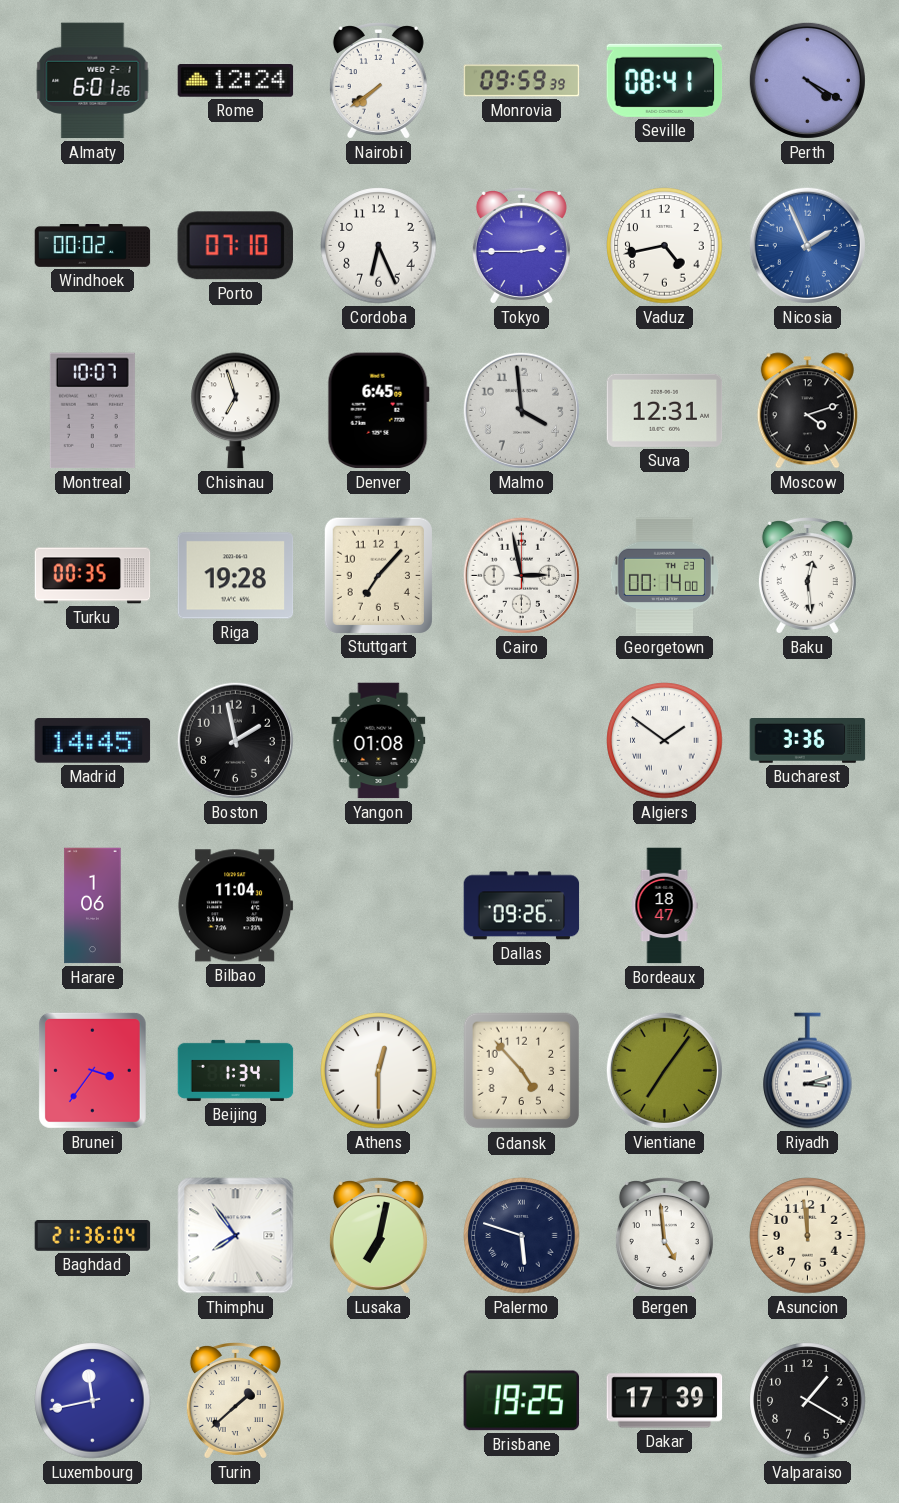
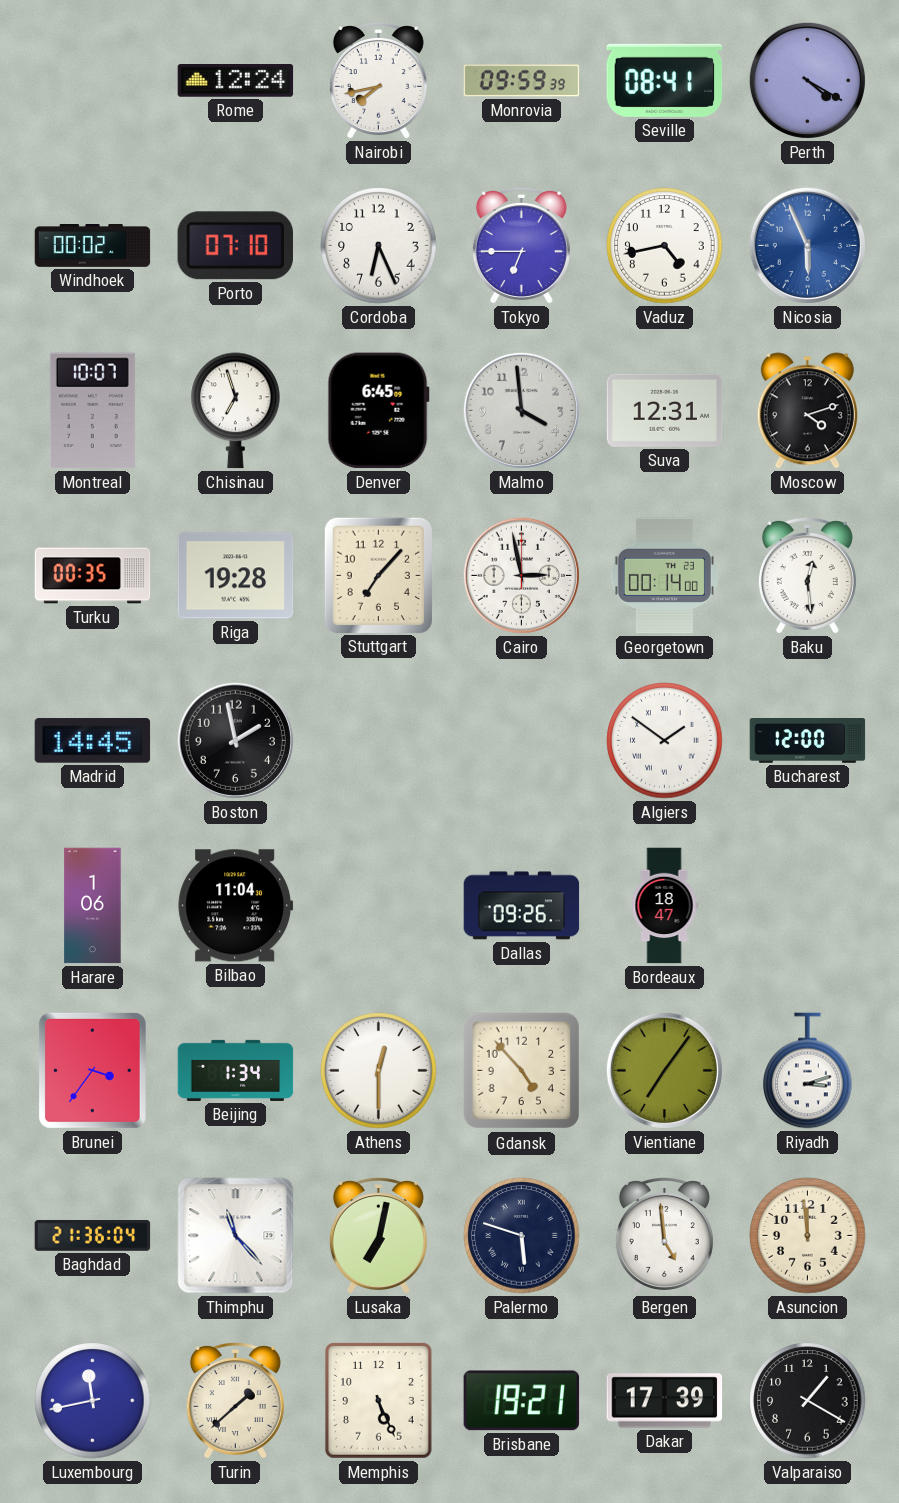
Almaty: 6:01 -> none (93, 81)
Nairobi: 7:39 -> 7:43 (378, 81)
Tokyo: 2:45 -> 6:45 (521, 246)
Nicosia: 1:56 -> 5:56 (807, 245)
Yangon: 01:08 -> none (379, 741)
Bucharest: 3:36 -> 12:00 (808, 741)
Thimphu: 7:54 -> 11:23 (236, 1236)
Memphis: none -> 5:26 (378, 1401)
Brisbane: 19:25 -> 19:21 (522, 1401)
